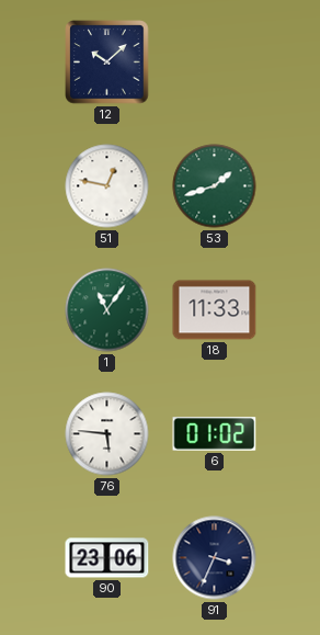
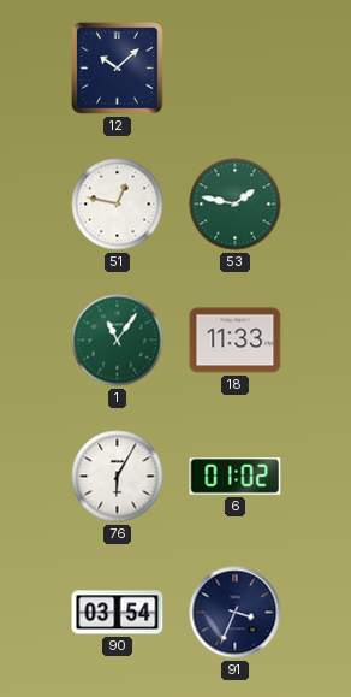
53: 1:42 -> 1:47 (236, 205)
76: 5:46 -> 6:05 (118, 477)
90: 23:06 -> 03:54 (118, 613)
